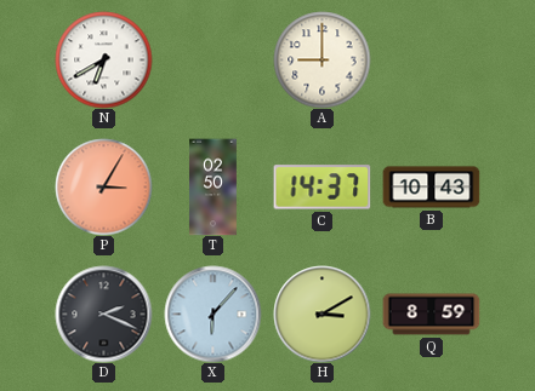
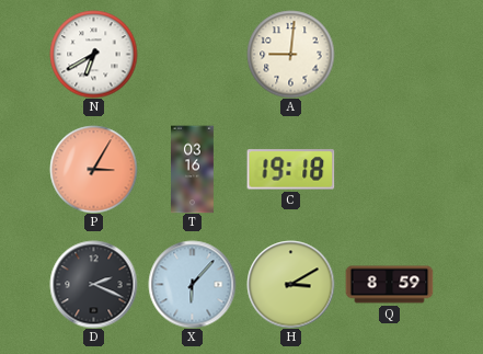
A: 9:00 -> 9:01 (290, 54)
T: 02:50 -> 03:16 (193, 169)
C: 14:37 -> 19:18 (290, 170)
B: 10:43 -> none (431, 188)
